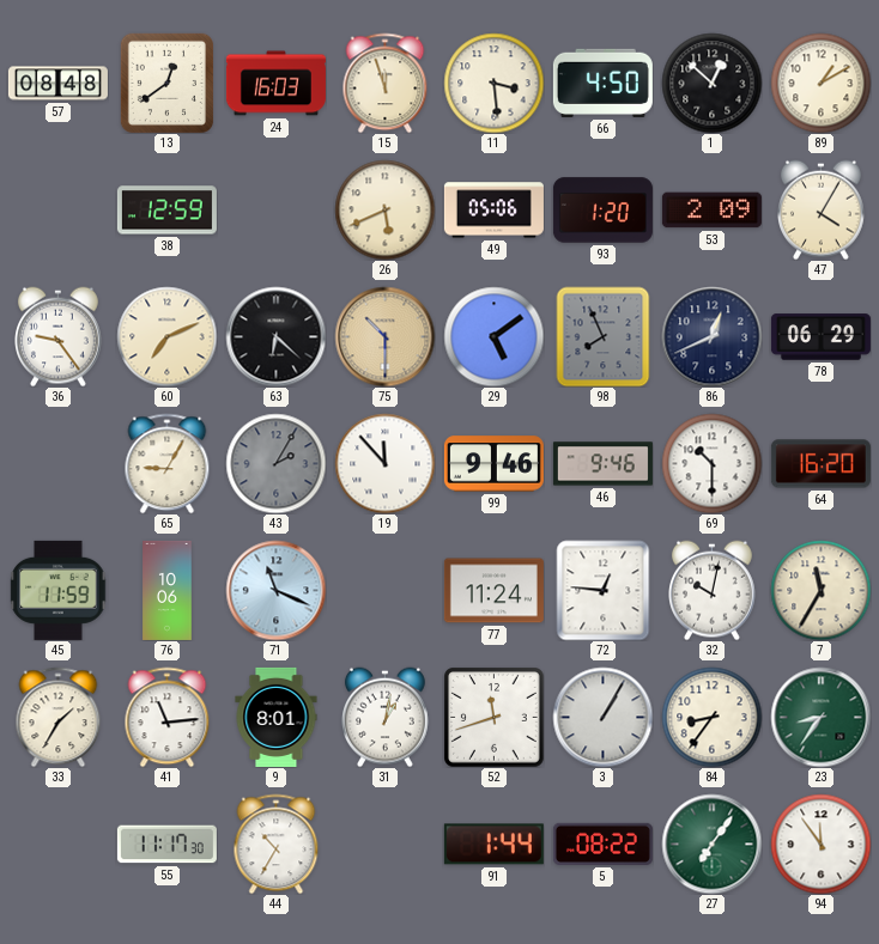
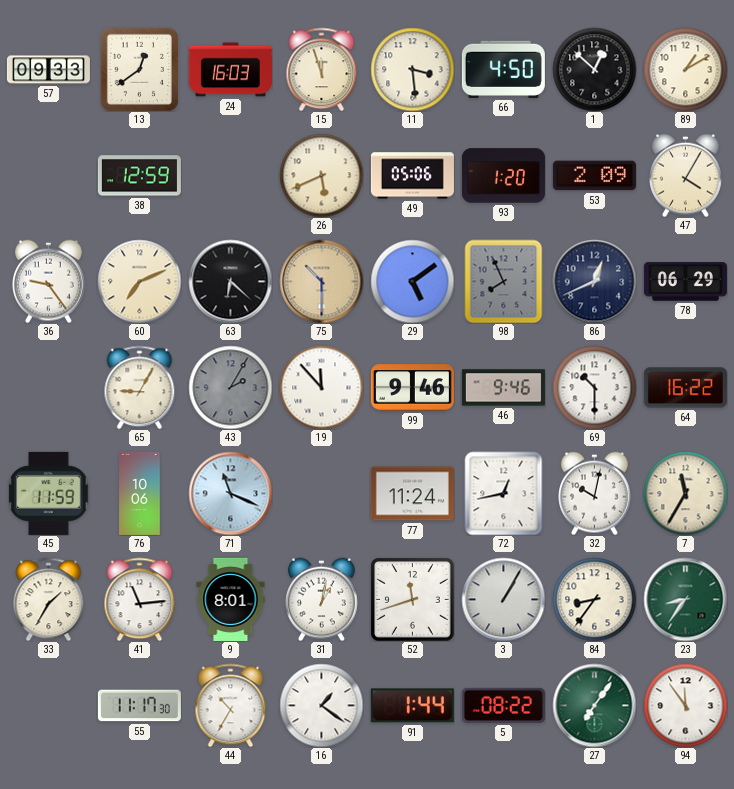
57: 08:48 -> 09:33 (48, 70)
64: 16:20 -> 16:22 (685, 388)
72: 12:46 -> 12:43 (504, 493)
16: none -> 1:21 (321, 705)
